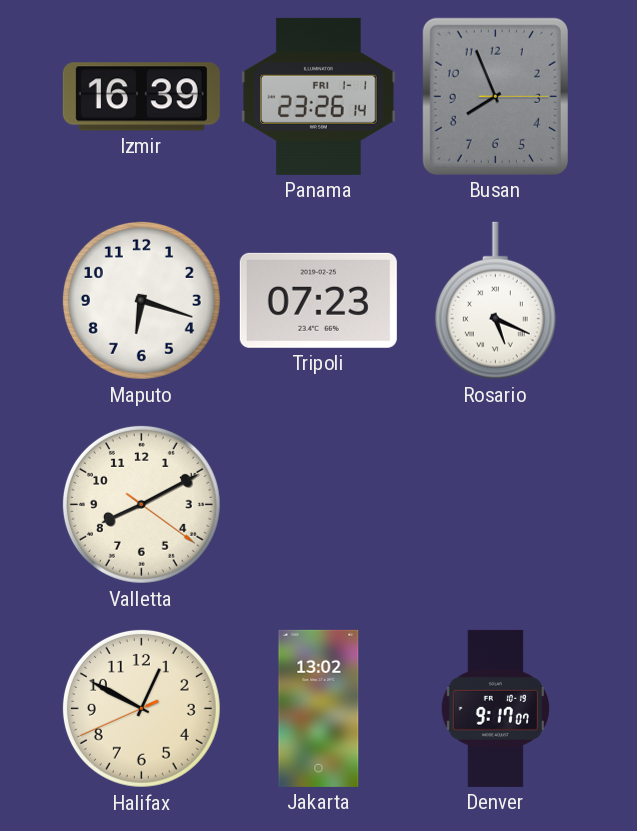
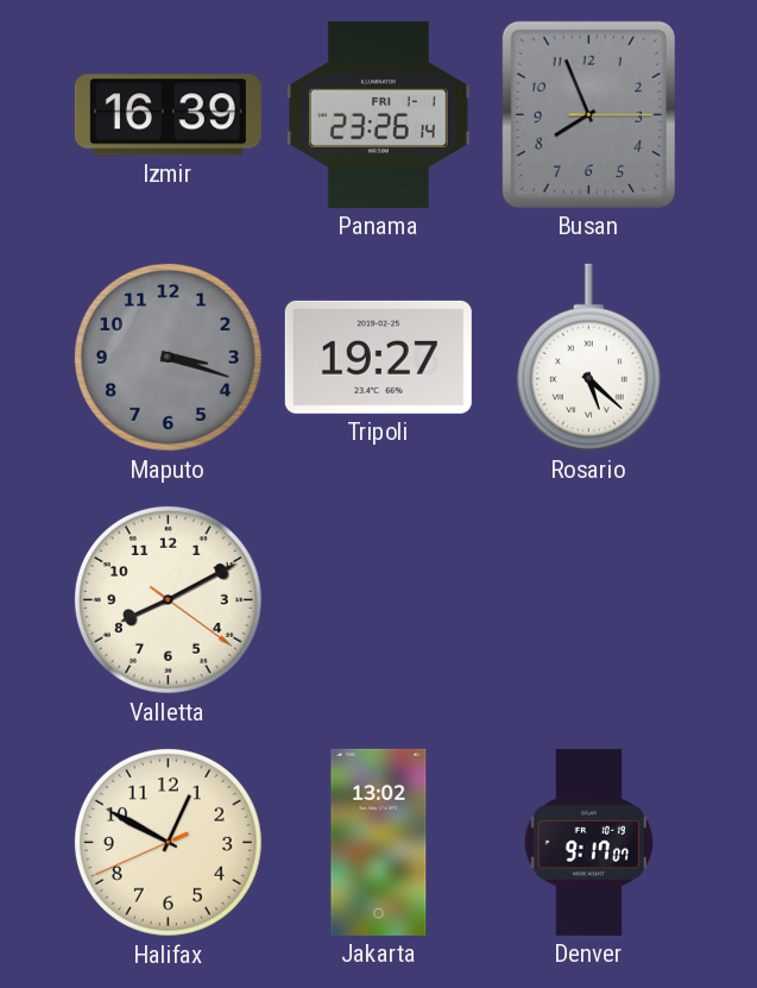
Maputo: 6:18 -> 3:18 (168, 357)
Maputo dial: white -> grey (168, 357)
Tripoli: 07:23 -> 19:27 (378, 357)
Rosario: 5:19 -> 5:22 (588, 358)
